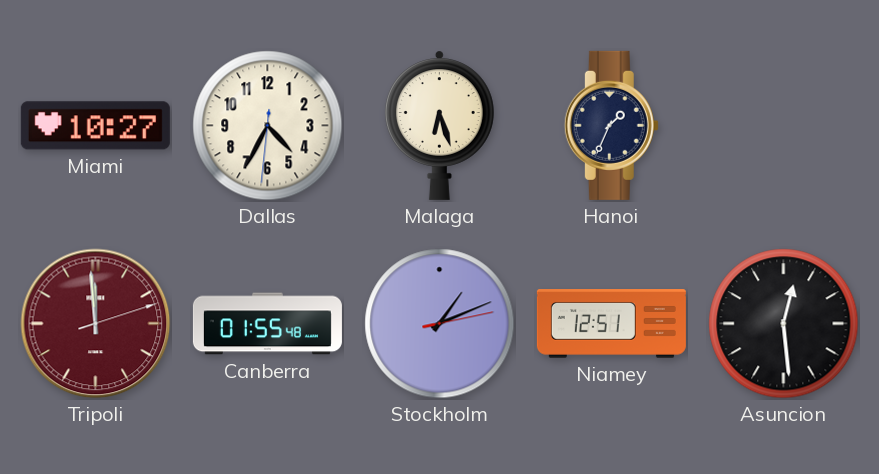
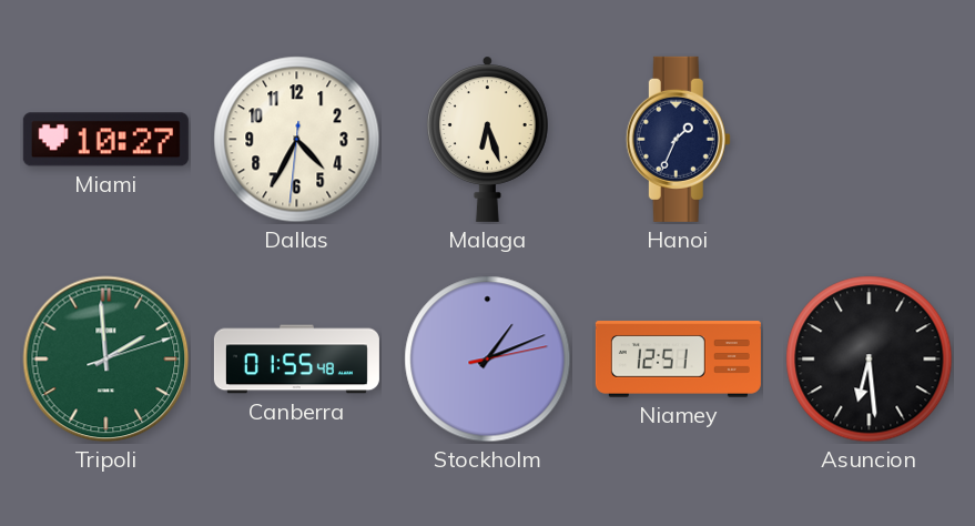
Tripoli: 11:59 -> 1:59 (106, 360)
Tripoli dial: burgundy -> green (106, 360)
Asuncion: 12:29 -> 6:29 (870, 360)
